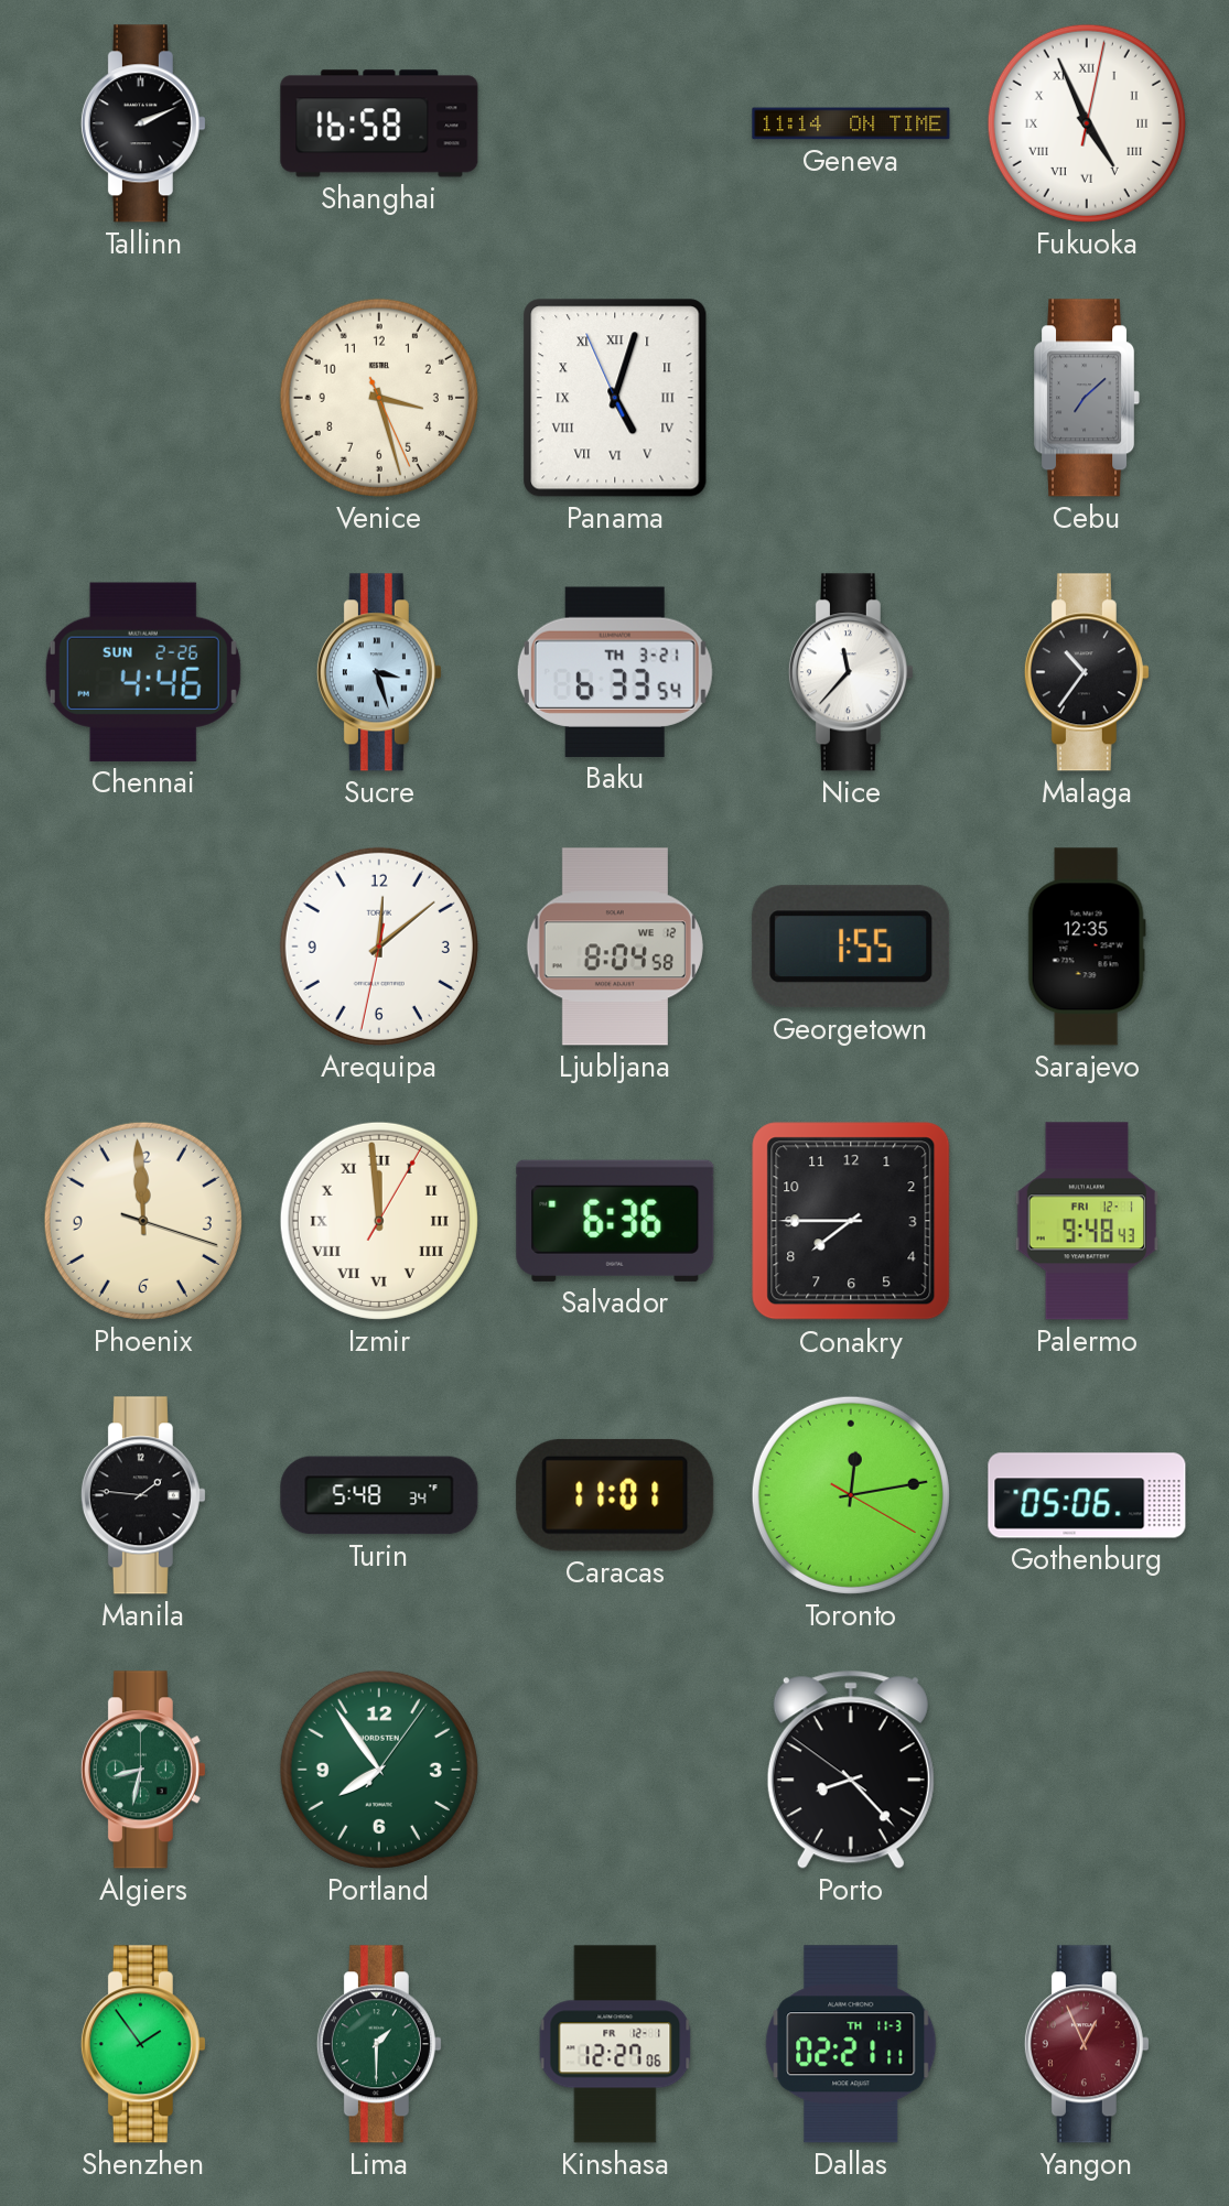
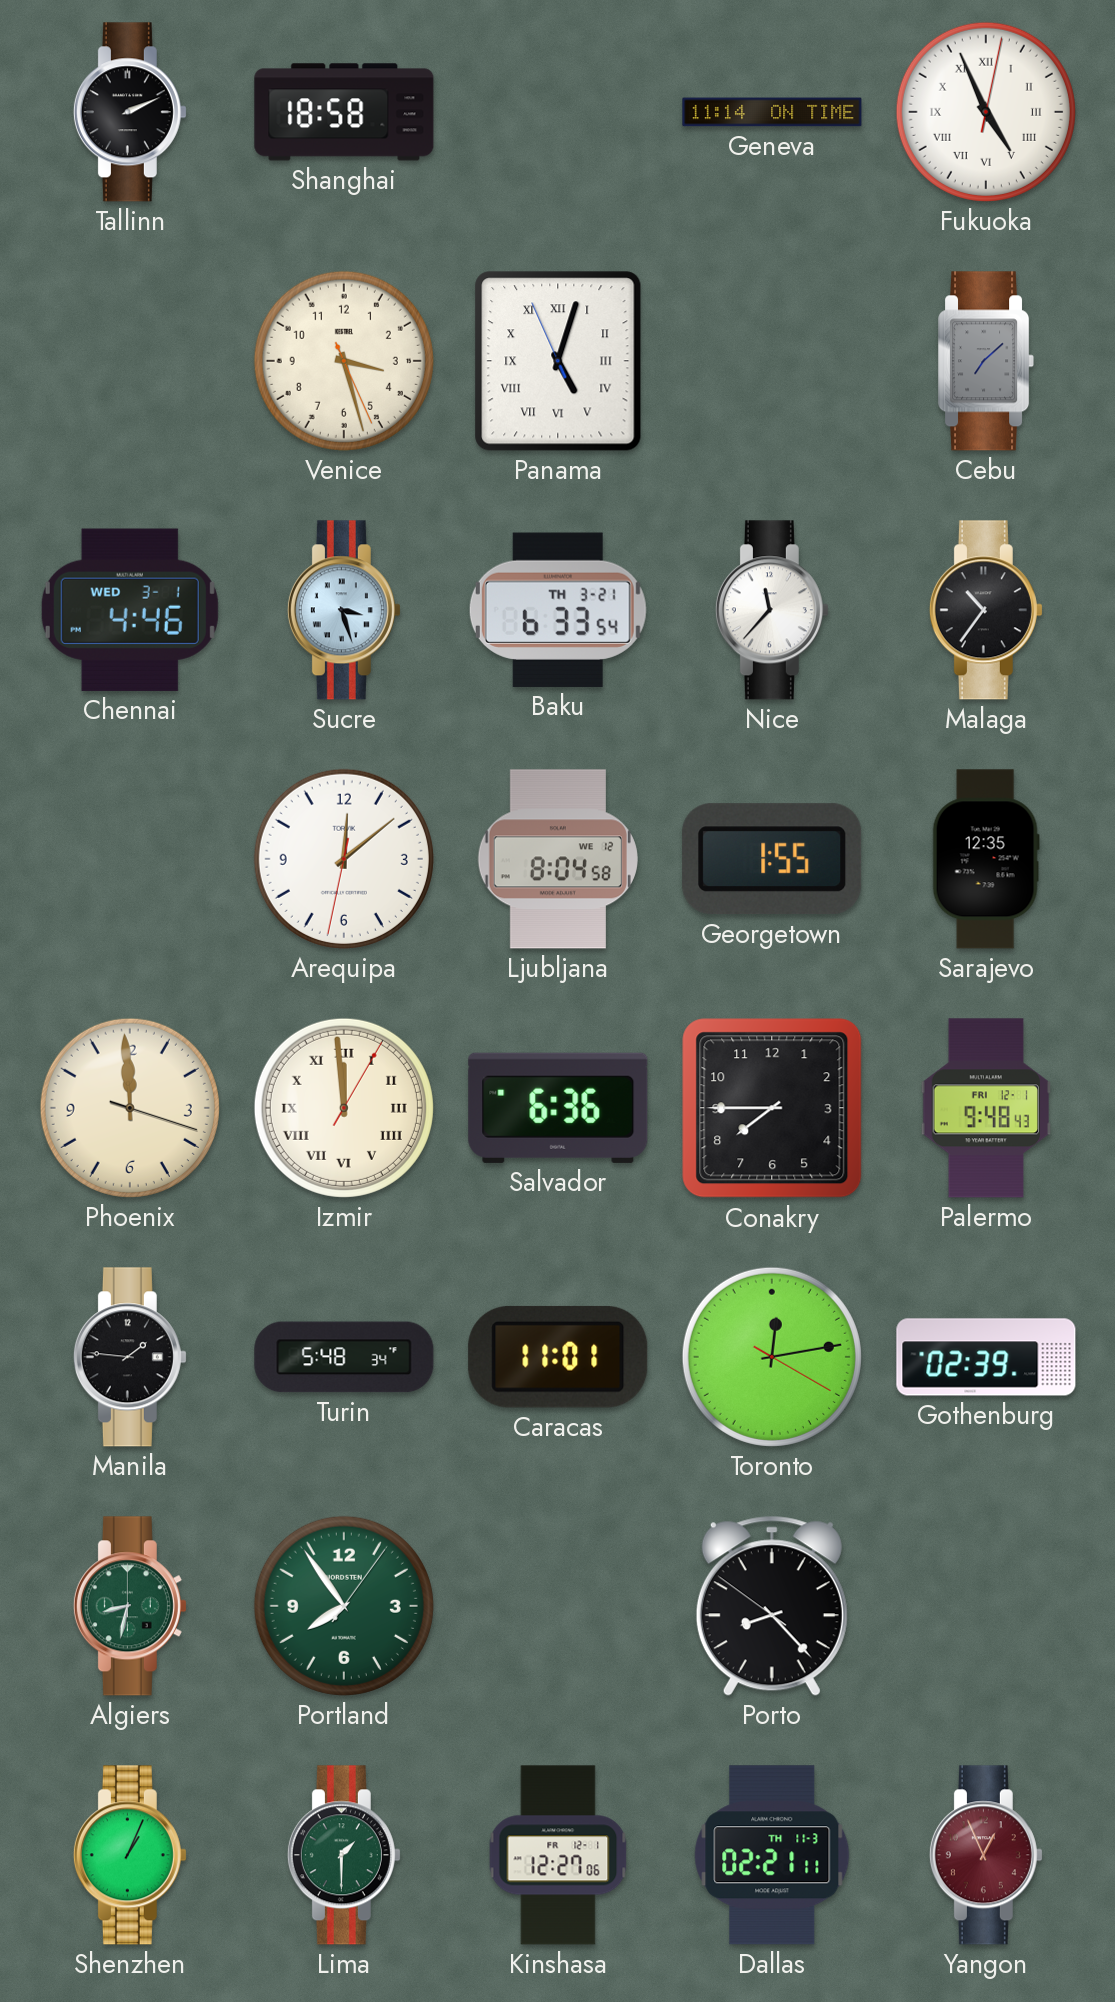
Shanghai: 16:58 -> 18:58 (344, 112)
Chennai date: SUN 2-26 -> WED 3-1 (130, 610)
Gothenburg: 05:06 -> 02:39 (986, 1357)
Shenzhen: 1:54 -> 1:04 (130, 1855)
